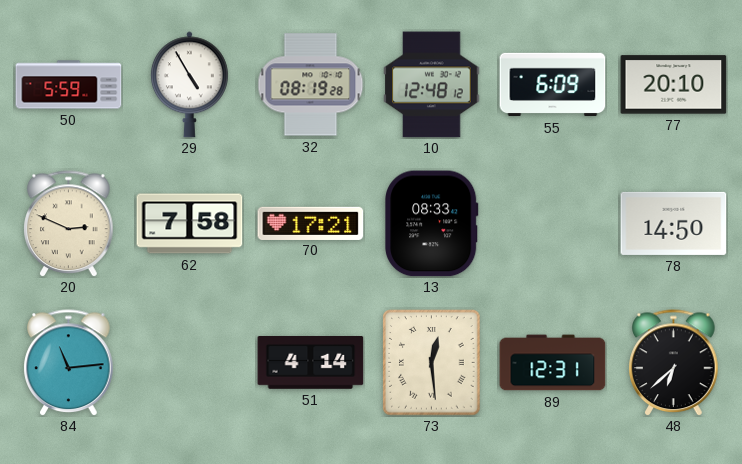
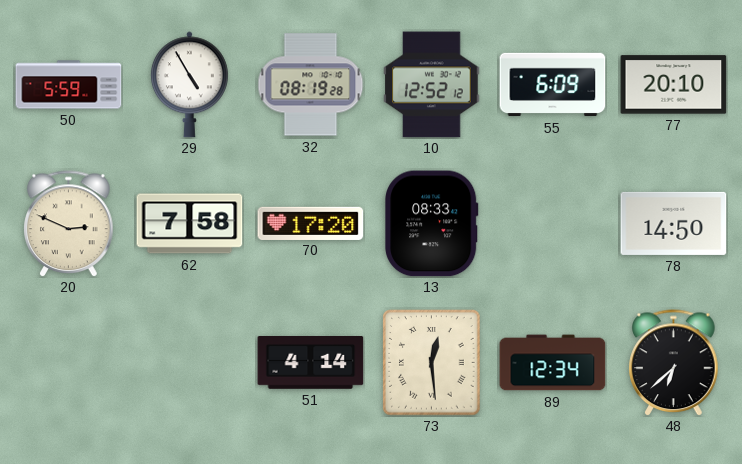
10: 12:48 -> 12:52 (432, 85)
70: 17:21 -> 17:20 (311, 223)
84: 11:14 -> none (69, 363)
89: 12:31 -> 12:34 (553, 363)
